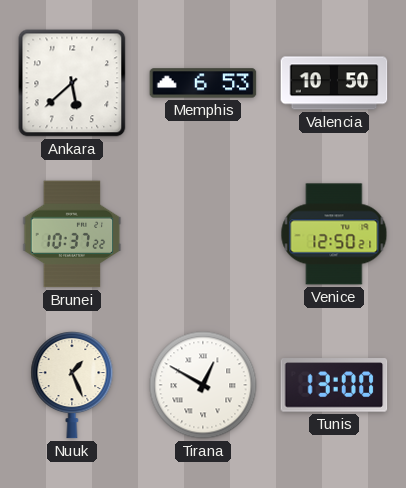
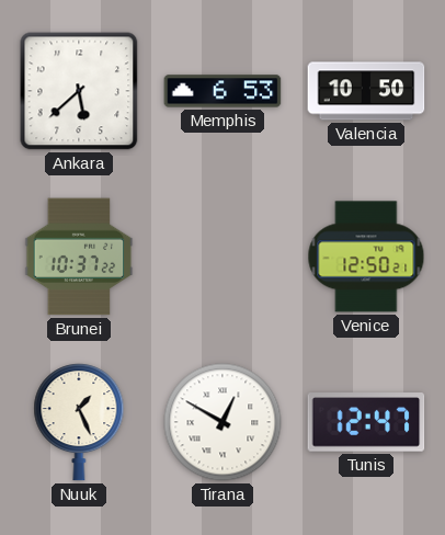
Tunis: 13:00 -> 12:47 (366, 422)
